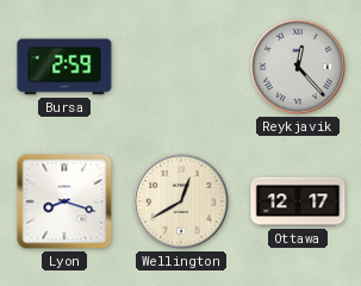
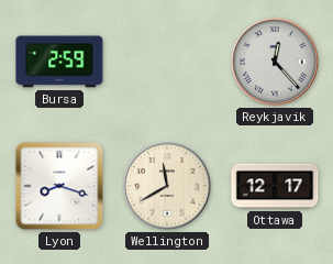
Wellington: 12:40 -> 11:40 (167, 186)
